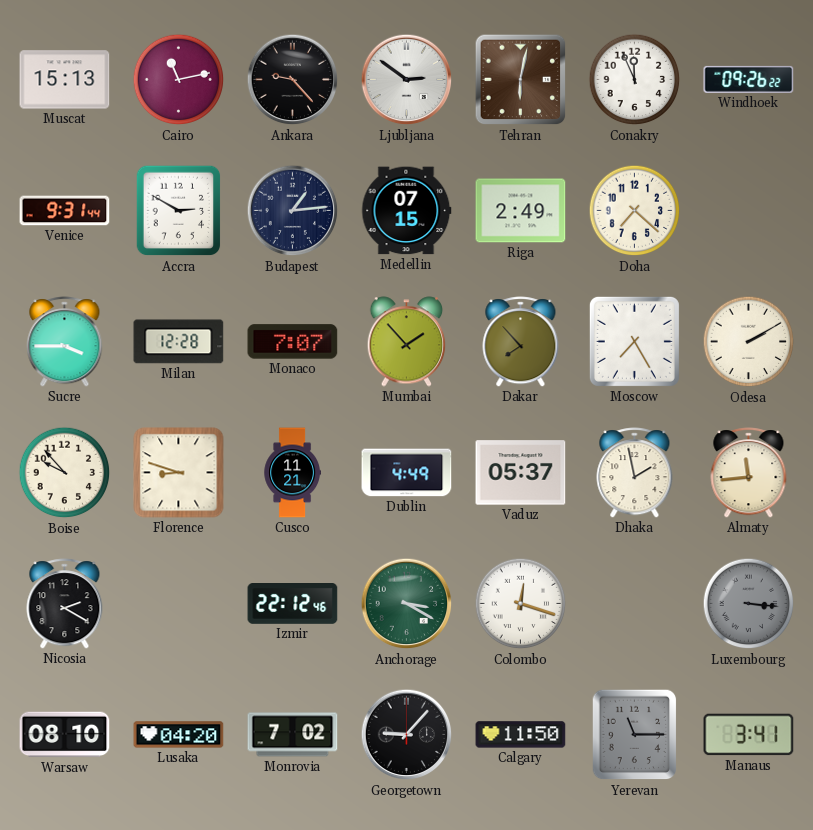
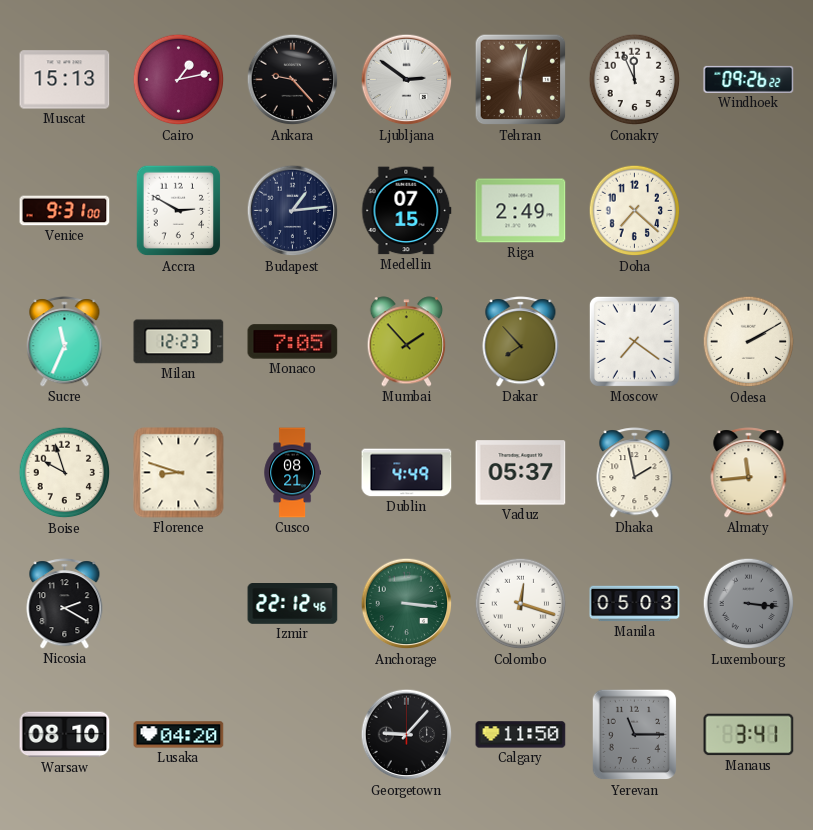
Cairo: 11:13 -> 1:13 (179, 80)
Venice: 9:31:44 -> 9:31:00 (65, 211)
Sucre: 3:45 -> 11:34 (65, 342)
Milan: 12:28 -> 12:23 (179, 342)
Monaco: 7:07 -> 7:05 (293, 342)
Moscow: 7:25 -> 7:21 (634, 341)
Boise: 9:53 -> 9:57 (65, 473)
Cusco: 11:21 -> 08:21 (292, 473)
Anchorage: 3:20 -> 3:16 (407, 604)
Manila: none -> 05:03 (635, 604)
Monrovia: 7:02 -> none (293, 735)
